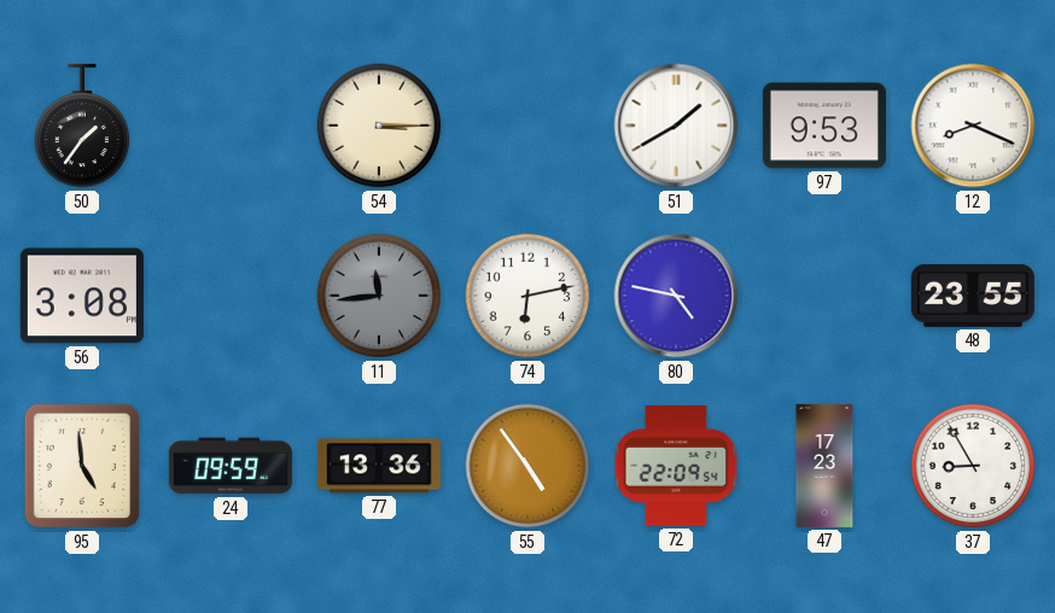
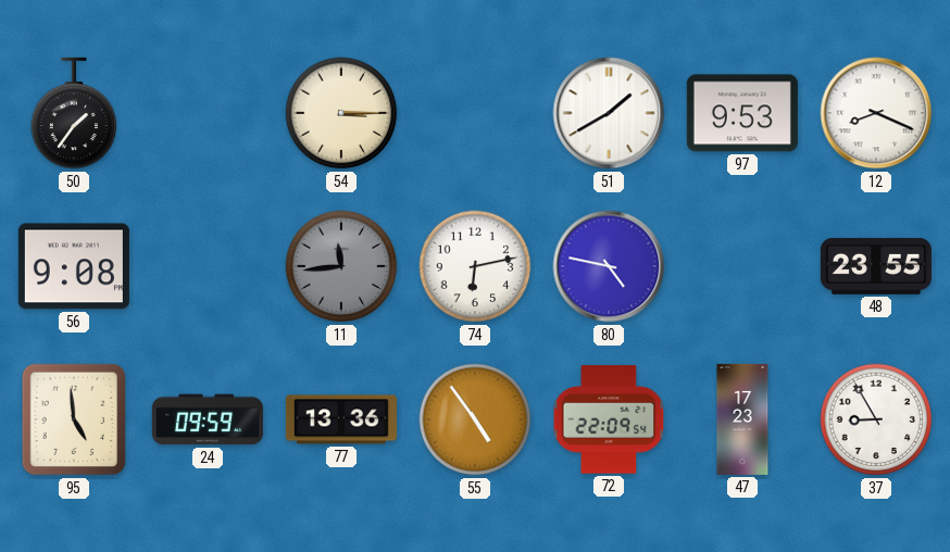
56: 3:08 -> 9:08 (74, 266)
